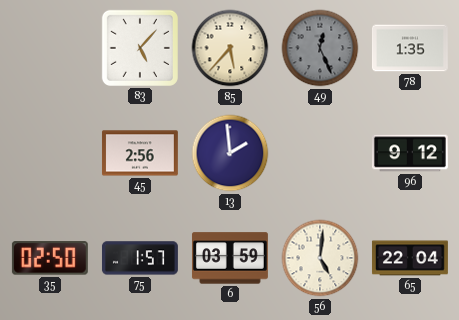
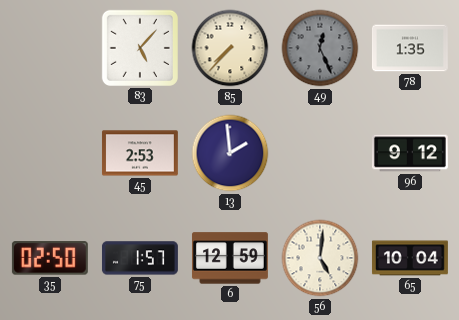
85: 5:37 -> 7:37 (230, 48)
45: 2:56 -> 2:53 (140, 153)
6: 03:59 -> 12:59 (230, 258)
65: 22:04 -> 10:04 (410, 258)
